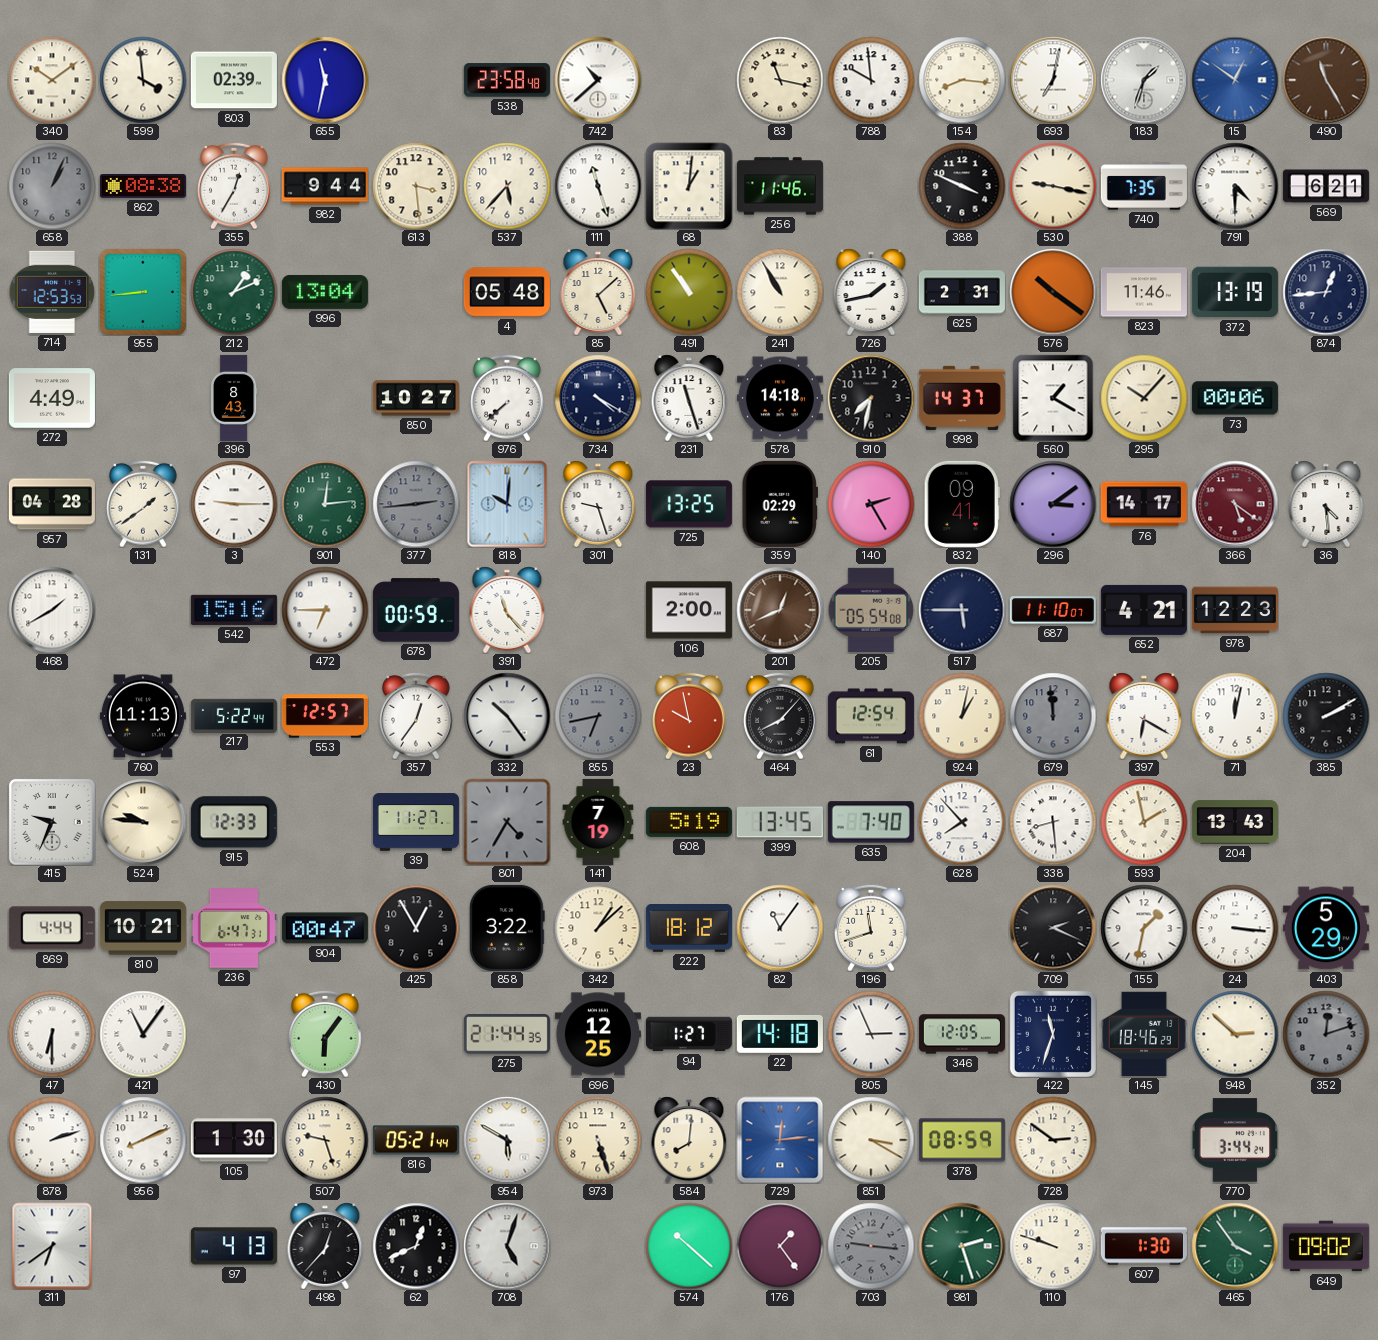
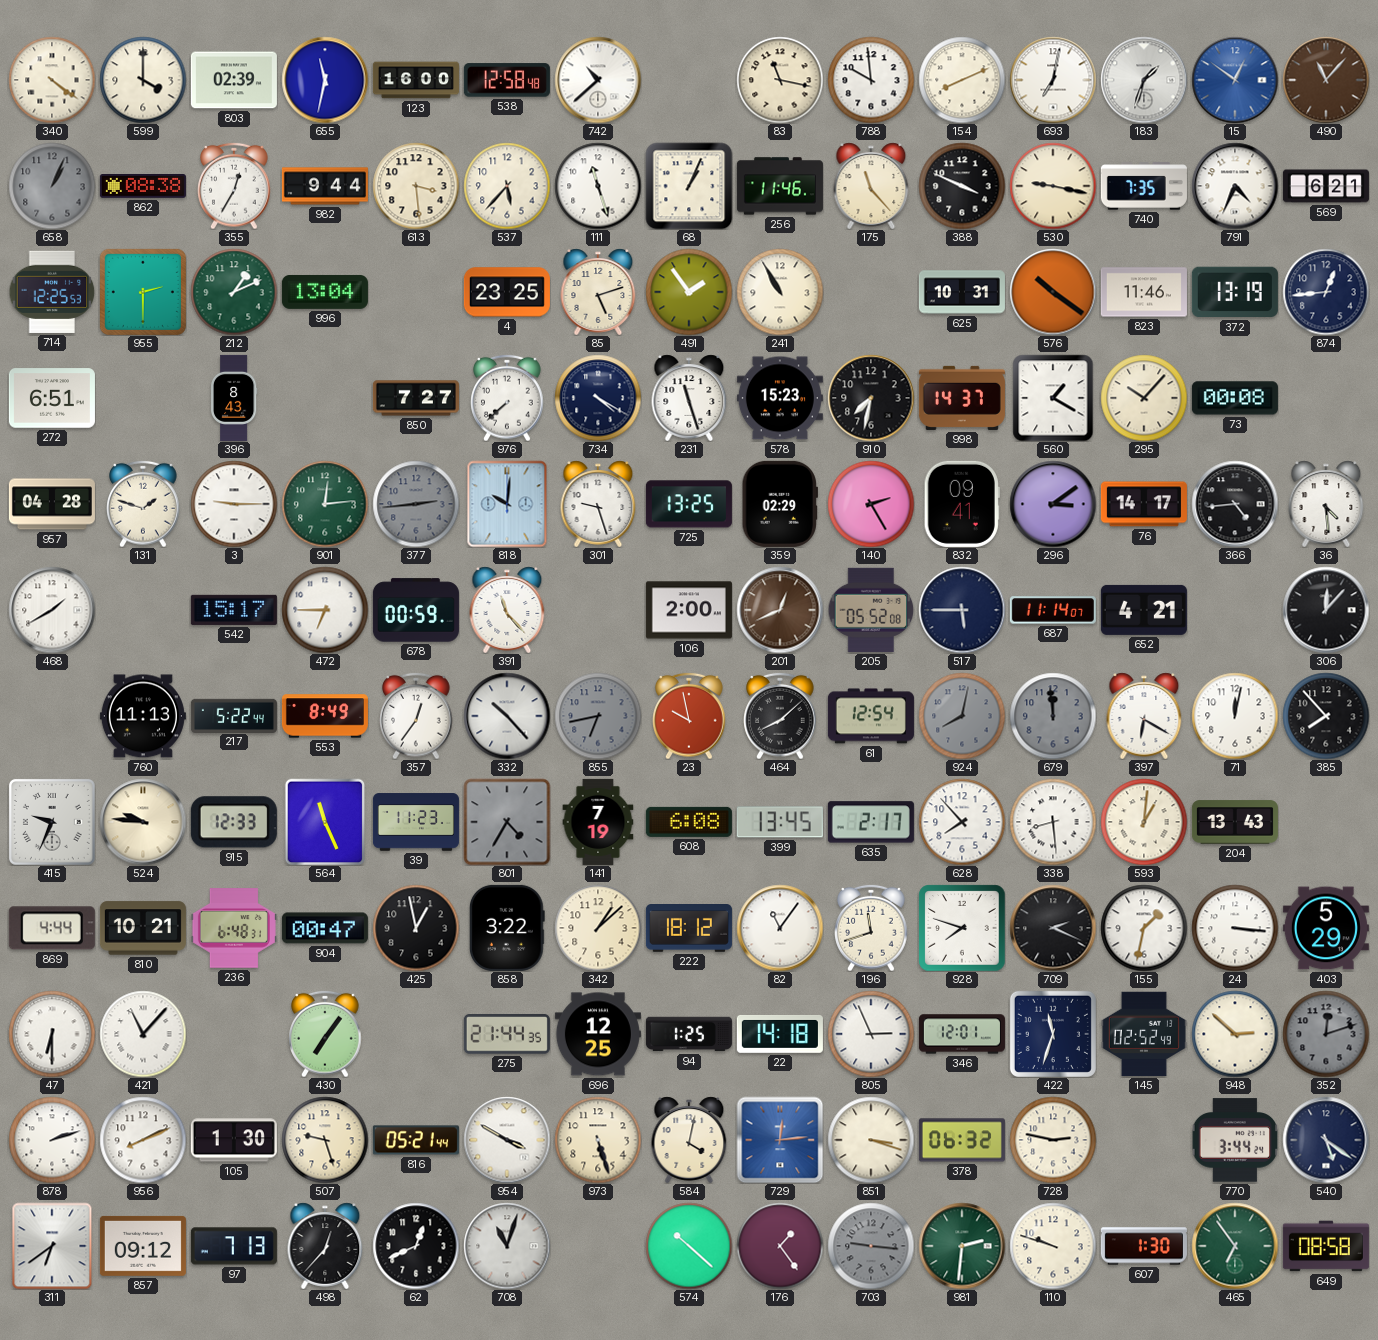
340: 10:09 -> 4:21 (52, 80)
599: 3:59 -> 4:00 (143, 80)
123: none -> 16:00 (416, 80)
538: 23:58 -> 12:58 (507, 80)
154: 8:16 -> 8:11 (962, 80)
490: 11:25 -> 11:07 (1326, 80)
68: 1:01 -> 1:04 (689, 186)
175: none -> 11:23 (871, 186)
791: 4:30 -> 4:34 (1235, 186)
714: 12:53 -> 12:25 (52, 292)
955: 8:44 -> 2:30 (143, 292)
4: 05:48 -> 23:25 (507, 292)
85: 5:08 -> 5:12 (598, 292)
491: 10:54 -> 1:54 (689, 292)
726: 1:43 -> none (871, 292)
625: 2:31 -> 10:31 (962, 292)
272: 4:49 -> 6:51 (52, 398)
850: 10:27 -> 7:27 (416, 398)
578: 14:18 -> 15:23 (780, 398)
73: 00:06 -> 00:08 (1235, 398)
131: 1:39 -> 1:48 (143, 504)
366: 5:21 -> 4:44 (1235, 504)
366 dial: burgundy -> black (1235, 504)
542: 15:16 -> 15:17 (234, 610)
205: 05:54 -> 05:52 (871, 610)
687: 11:10 -> 11:14 (1053, 610)
978: 12:23 -> none (1235, 610)
306: none -> 12:07 (1326, 610)
553: 12:57 -> 8:49 (325, 716)
332: 10:24 -> 10:23 (507, 716)
464: 8:07 -> 8:08 (780, 716)
924: 1:02 -> 8:02 (962, 716)
924 dial: cream -> grey (962, 716)
385: 2:10 -> 7:53 (1326, 716)
564: none -> 11:26 (325, 822)
39: 11:27 -> 11:23 (416, 822)
608: 5:19 -> 6:08 (689, 822)
635: 7:40 -> 2:17 (871, 822)
593: 1:58 -> 1:01 (1144, 822)
236: 6:47 -> 6:48 (234, 928)
425: 12:55 -> 12:58 (416, 928)
928: none -> 7:48 (962, 928)
421: 11:06 -> 11:07 (143, 1034)
430: 6:06 -> 7:06 (325, 1034)
94: 1:27 -> 1:25 (689, 1034)
346: 12:05 -> 12:01 (962, 1034)
145: 18:46 -> 02:52 (1144, 1034)
954: 5:50 -> 3:50 (507, 1140)
584: 8:01 -> 4:02 (689, 1140)
851: 3:20 -> 3:18 (871, 1140)
378: 08:59 -> 06:32 (962, 1140)
728: 2:51 -> 2:47 (1053, 1140)
540: none -> 5:21 (1326, 1140)
857: none -> 09:12 (143, 1246)
97: 4:13 -> 7:13 (234, 1246)
708: 5:03 -> 11:03 (507, 1246)
981: 2:27 -> 2:31 (962, 1246)
465: 3:54 -> 6:54 (1235, 1246)
649: 09:02 -> 08:58 (1326, 1246)
